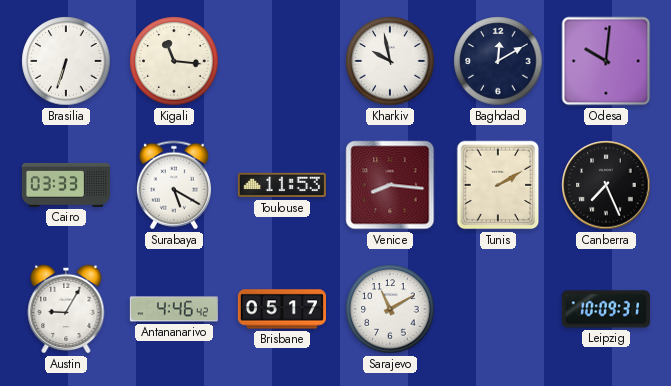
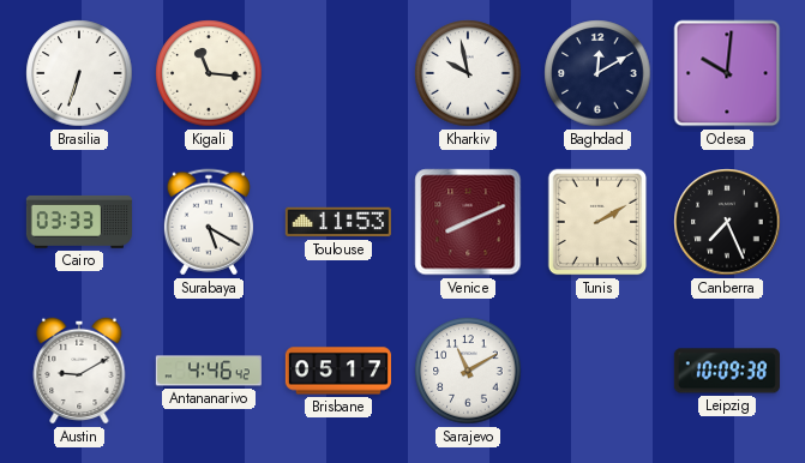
Venice: 8:16 -> 8:11 (468, 222)
Austin: 9:05 -> 9:10 (79, 371)
Leipzig: 10:09:31 -> 10:09:38 (727, 371)
